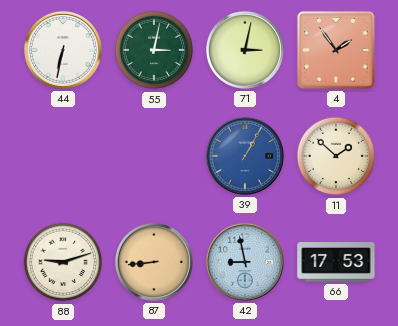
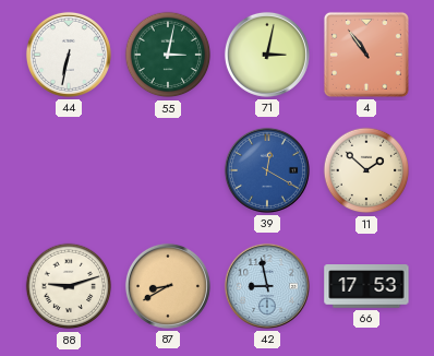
4: 1:54 -> 10:54 (366, 55)
39: 1:05 -> 12:20 (267, 170)
87: 8:44 -> 8:40 (168, 286)
